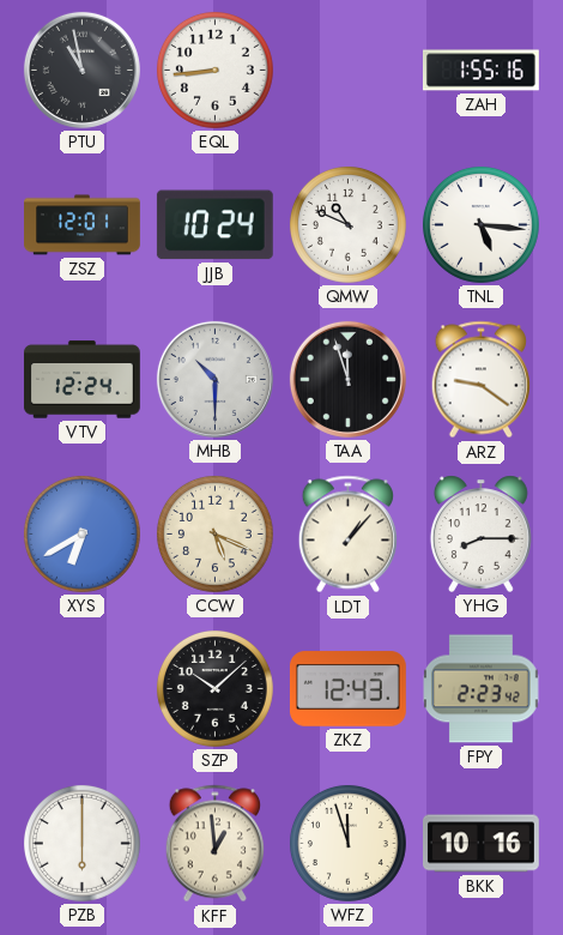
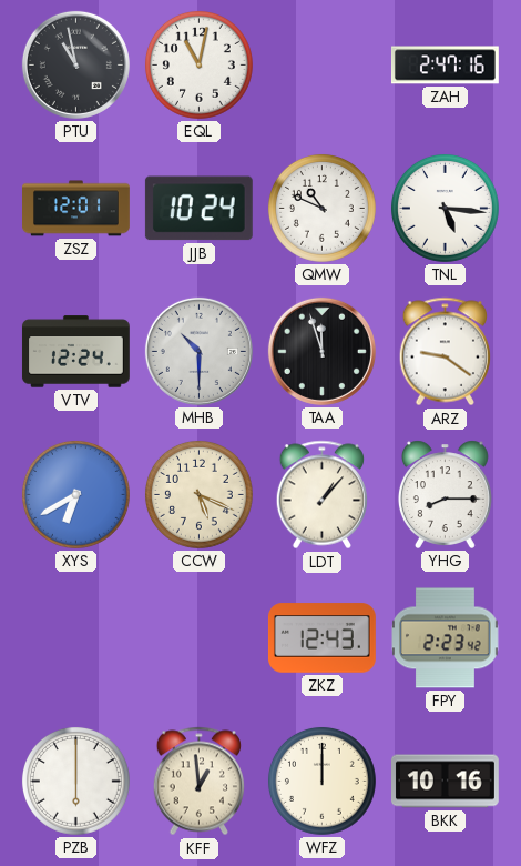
EQL: 8:44 -> 11:02 (198, 64)
ZAH: 1:55 -> 2:47 (445, 66)
SZP: 10:08 -> none (214, 688)
WFZ: 11:57 -> 12:00 (321, 781)
